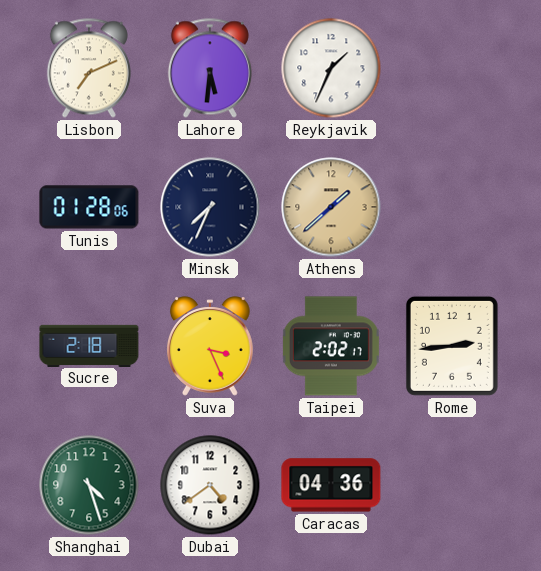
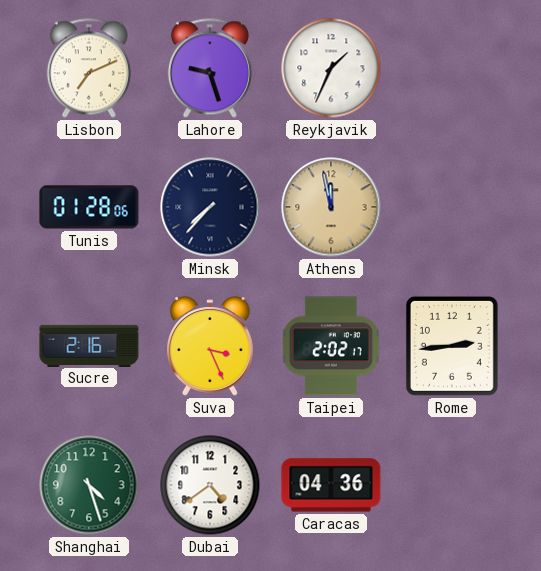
Lahore: 5:31 -> 9:27 (210, 68)
Minsk: 7:34 -> 7:37 (210, 207)
Athens: 1:38 -> 11:58 (331, 207)
Sucre: 2:18 -> 2:16 (89, 345)
